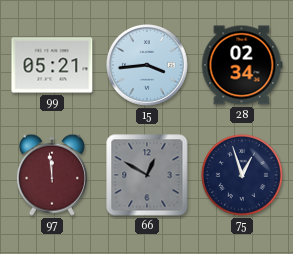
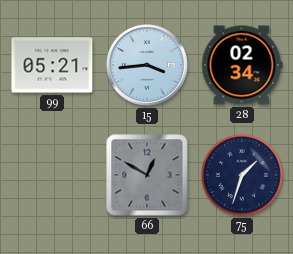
97: 11:59 -> none (52, 175)
75: 12:57 -> 1:33 (242, 175)
